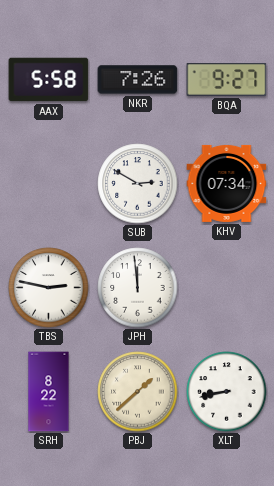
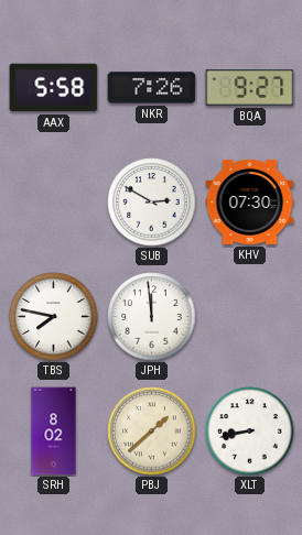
KHV: 07:34 -> 07:30 (250, 201)
TBS: 2:47 -> 7:47 (54, 317)
SRH: 8:22 -> 8:02 (54, 432)
